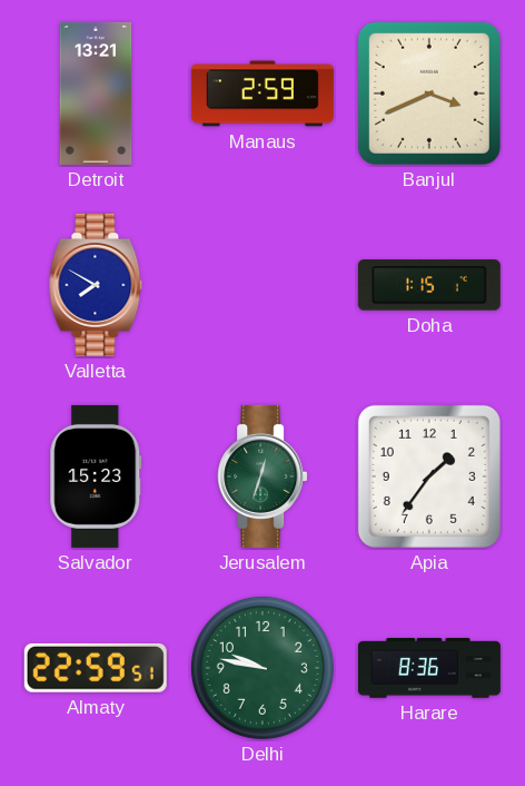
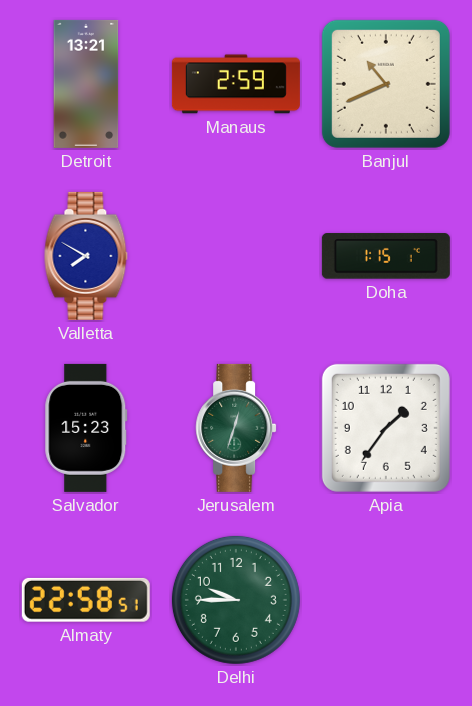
Banjul: 3:41 -> 10:41 (386, 84)
Almaty: 22:59 -> 22:58 (86, 600)
Delhi: 9:47 -> 9:45 (236, 600)
Harare: 8:36 -> none (429, 669)
